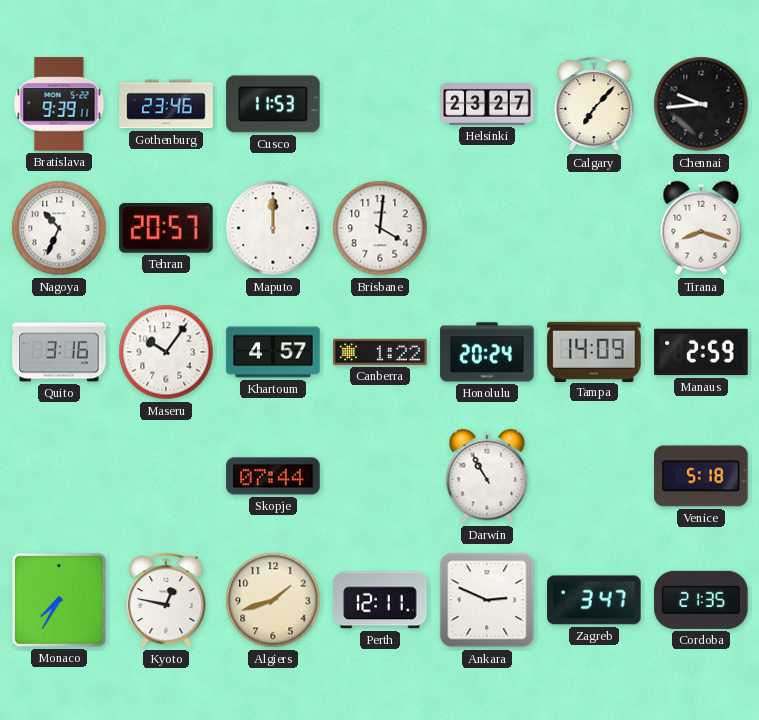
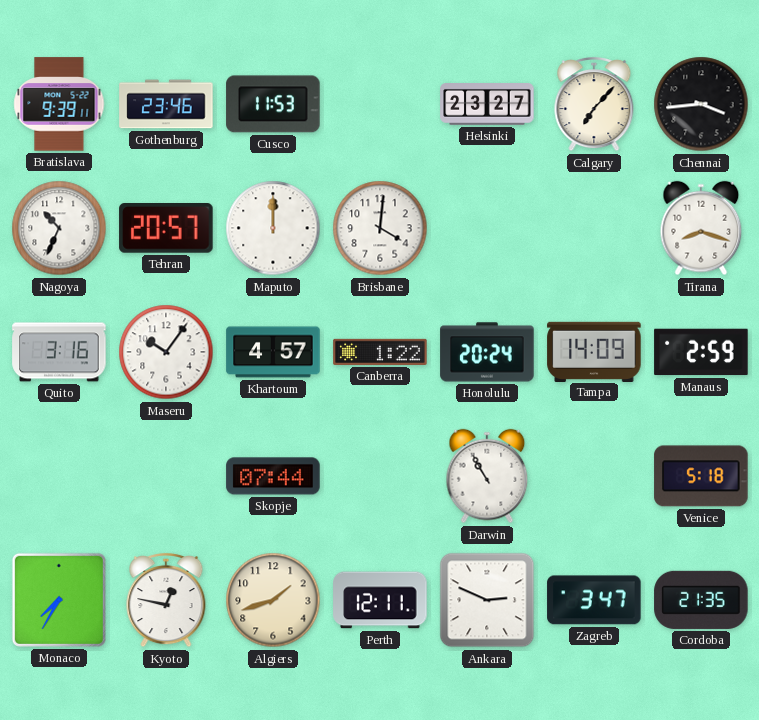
Chennai: 9:44 -> 3:44 (701, 104)
